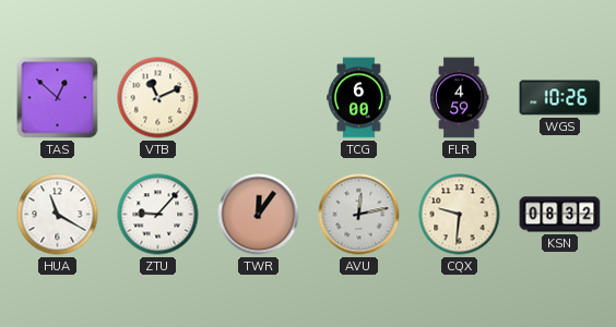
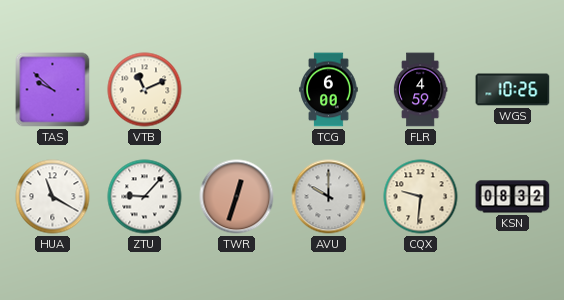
TAS: 12:52 -> 9:52 (53, 90)
TWR: 12:06 -> 12:33 (237, 197)
AVU: 12:13 -> 10:00 (329, 197)
